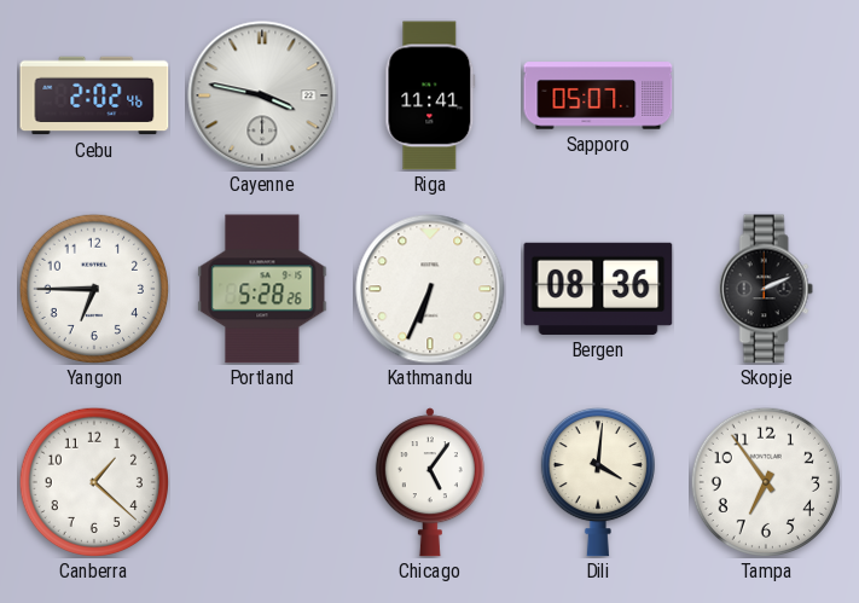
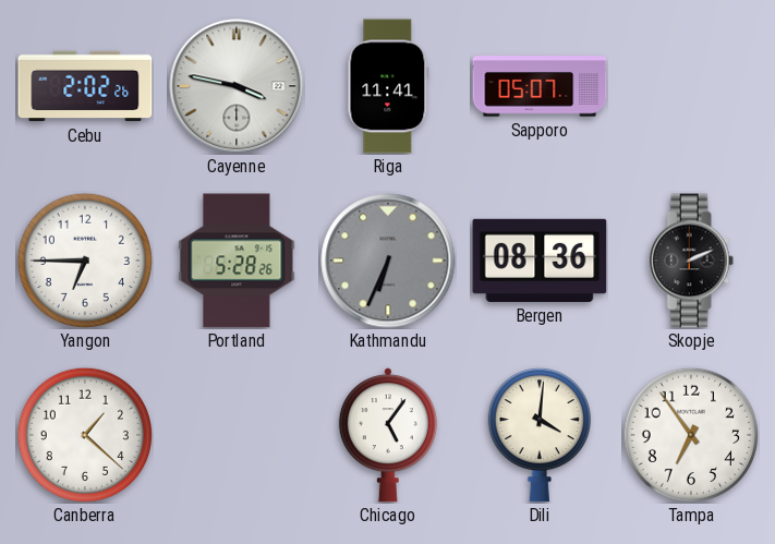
Cebu: 2:02:46 -> 2:02:26 (85, 86)
Kathmandu dial: white -> grey (388, 261)
